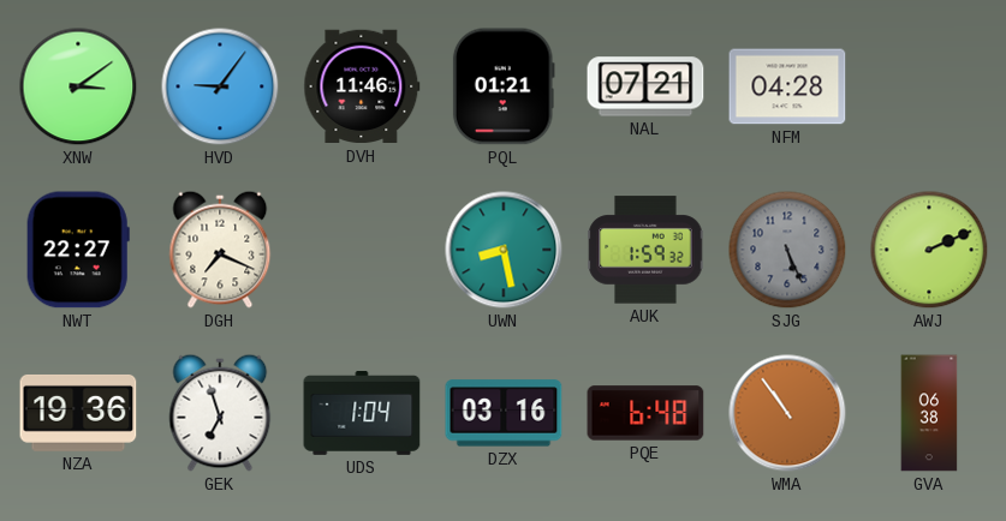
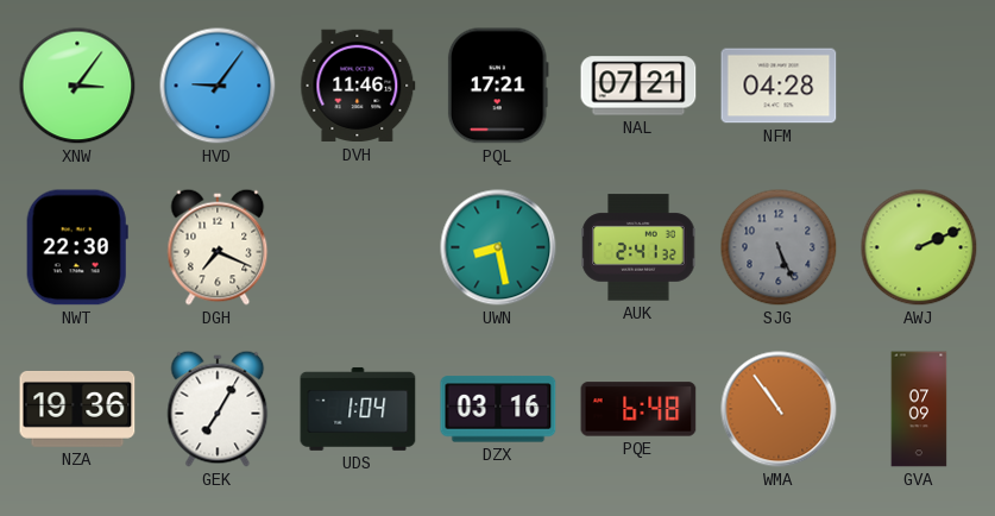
XNW: 3:09 -> 3:06 (77, 86)
PQL: 01:21 -> 17:21 (498, 86)
NWT: 22:27 -> 22:30 (77, 247)
AUK: 1:59 -> 2:41 (638, 247)
GEK: 6:57 -> 7:05 (218, 409)
GVA: 06:38 -> 07:09 (919, 409)
